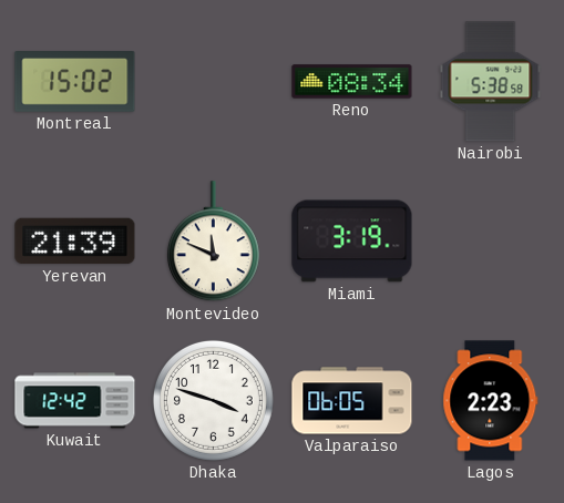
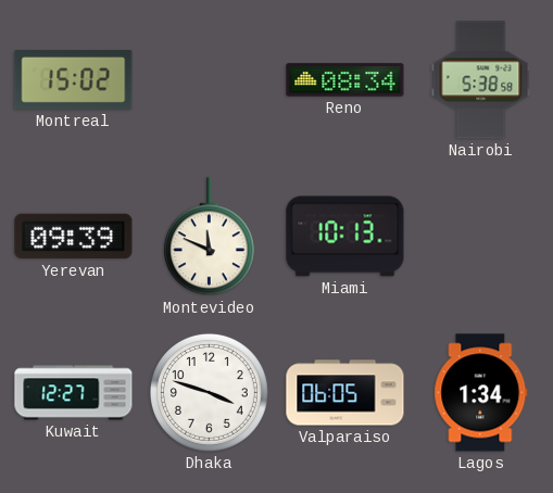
Yerevan: 21:39 -> 09:39 (74, 237)
Miami: 3:19 -> 10:13 (345, 237)
Kuwait: 12:42 -> 12:27 (74, 393)
Lagos: 2:23 -> 1:34 (481, 393)
